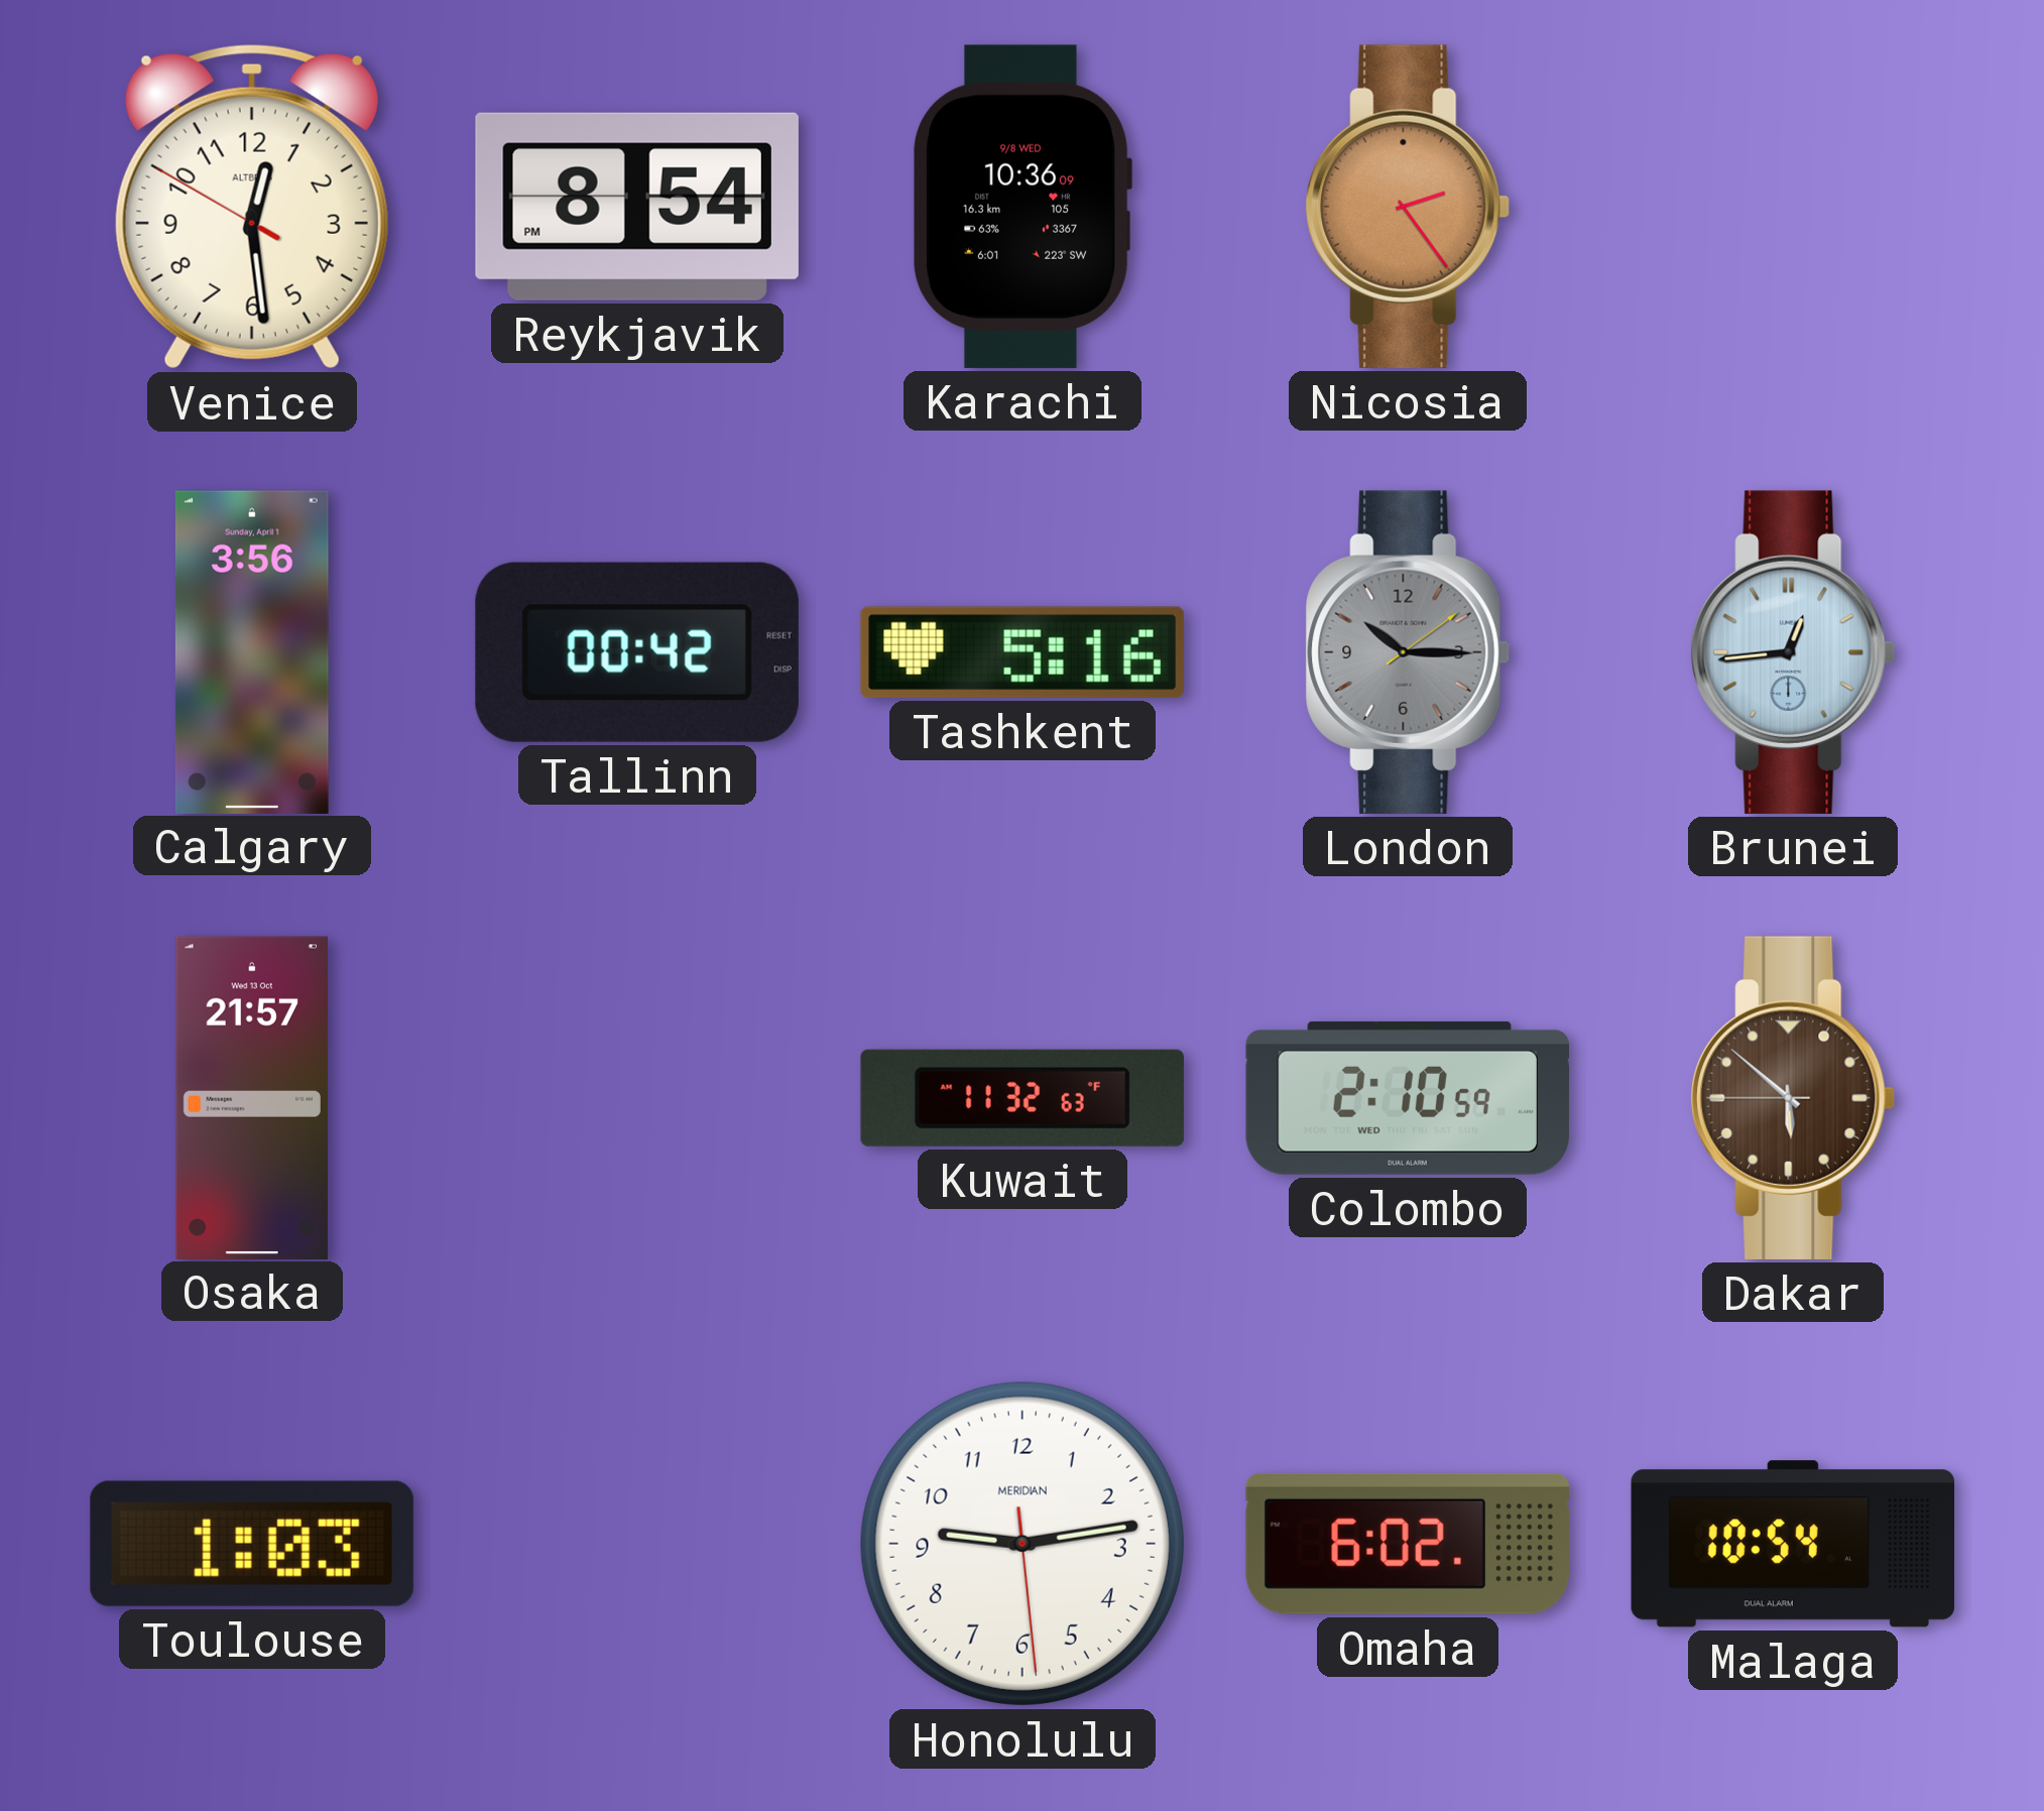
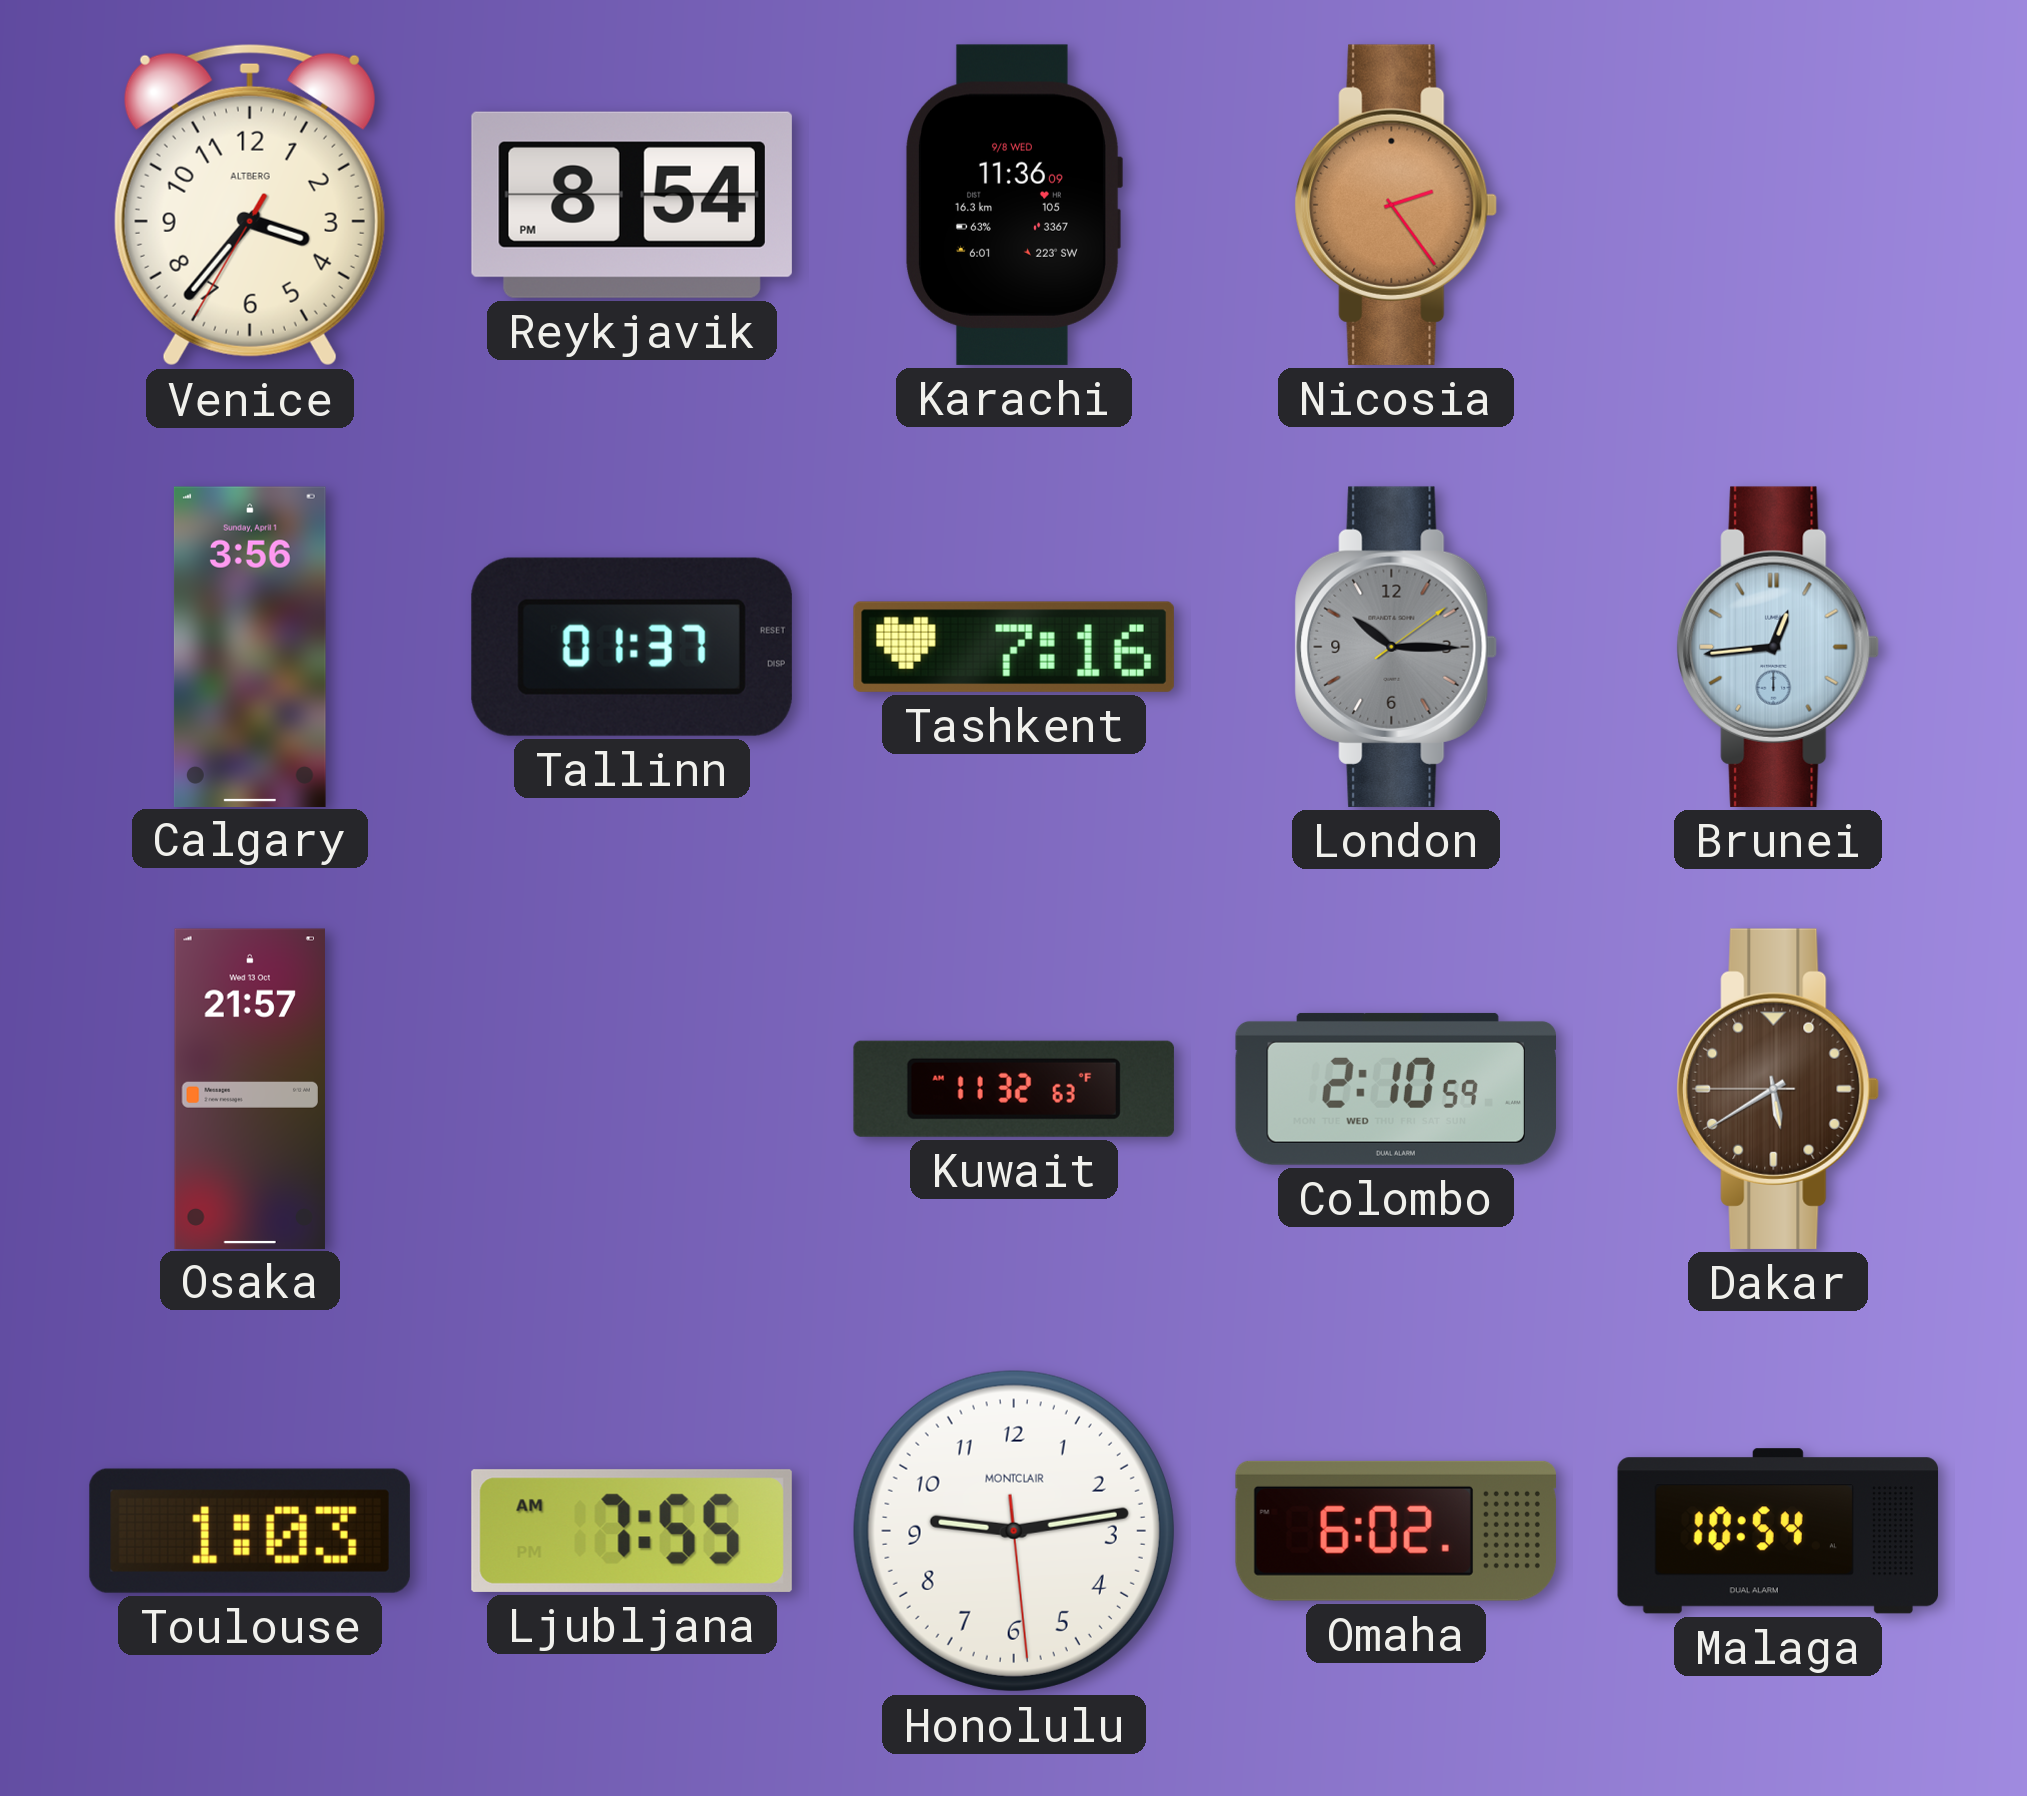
Venice: 12:28 -> 3:36 (250, 205)
Karachi: 10:36 -> 11:36 (1013, 205)
Tallinn: 00:42 -> 01:37 (632, 647)
Tashkent: 5:16 -> 7:16 (1014, 647)
Dakar: 5:51 -> 5:39 (1778, 1089)
Ljubljana: none -> 7:55 (632, 1531)
Honolulu brand: MERIDIAN -> MONTCLAIR (1014, 1531)
